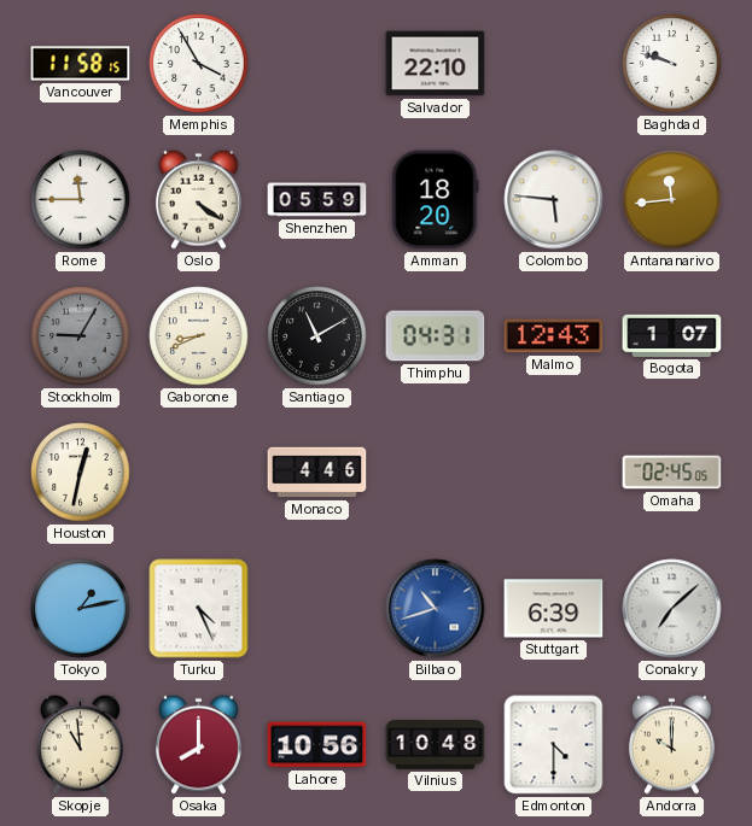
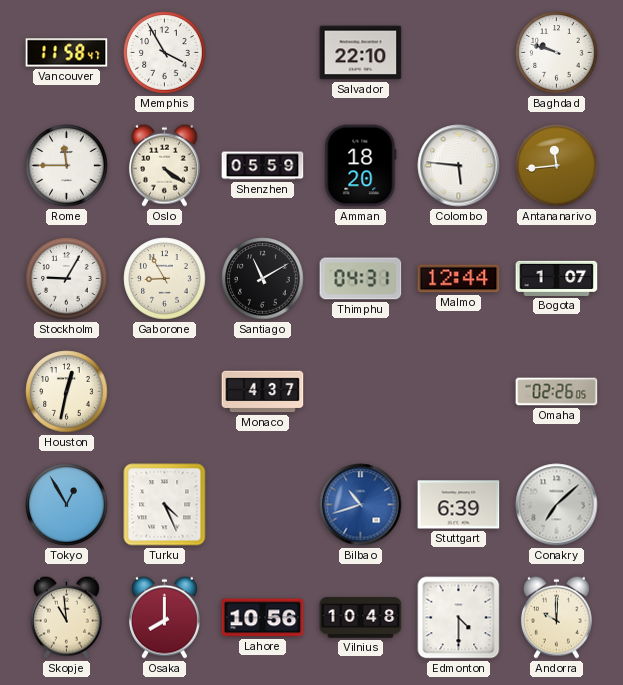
Vancouver: 11:58:15 -> 11:58:47 (67, 53)
Stockholm dial: grey -> white (67, 279)
Gaborone: 8:41 -> 8:55 (165, 279)
Malmo: 12:43 -> 12:44 (459, 279)
Monaco: 4:46 -> 4:37 (263, 392)
Omaha: 02:45 -> 02:26 (557, 392)
Tokyo: 1:13 -> 12:55 (67, 505)
